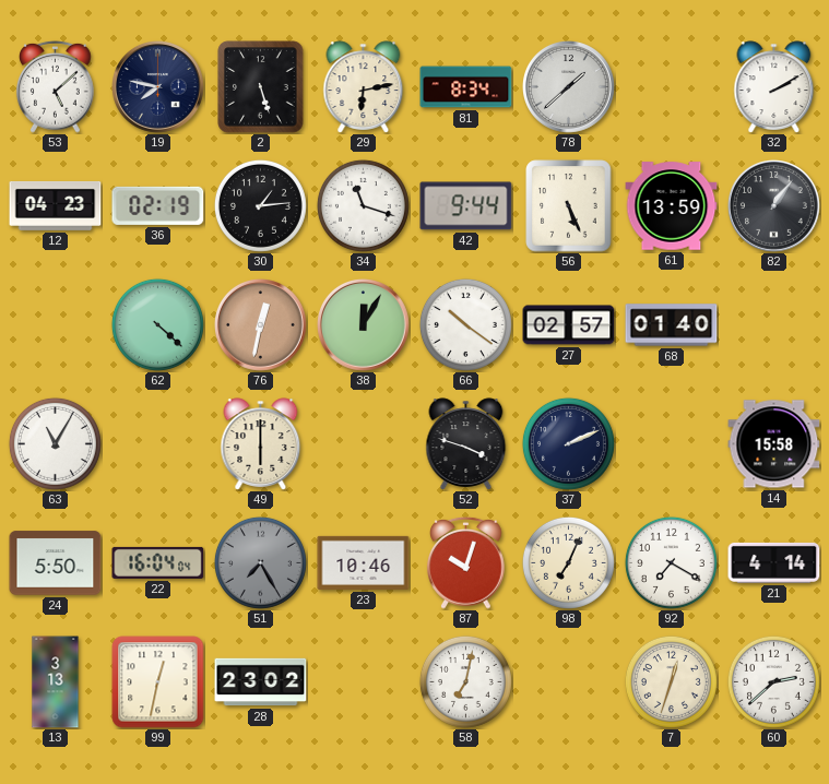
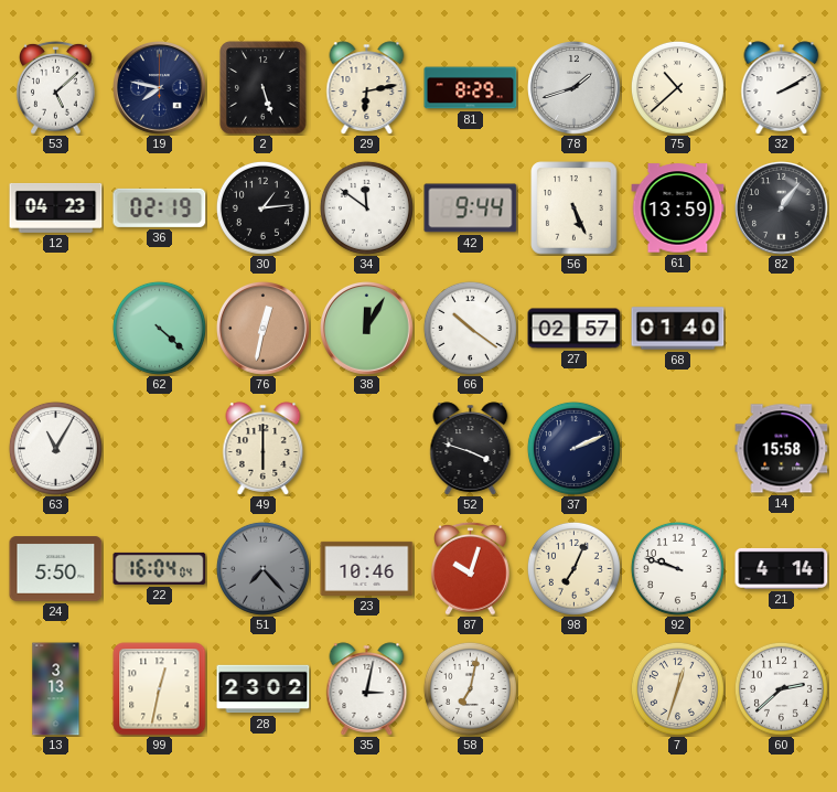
81: 8:34 -> 8:29 (471, 88)
78: 1:38 -> 1:42 (575, 88)
75: none -> 10:38 (677, 87)
34: 11:18 -> 11:51 (366, 207)
51: 7:25 -> 7:23 (262, 568)
92: 7:20 -> 9:48 (677, 568)
35: none -> 3:02 (367, 689)
